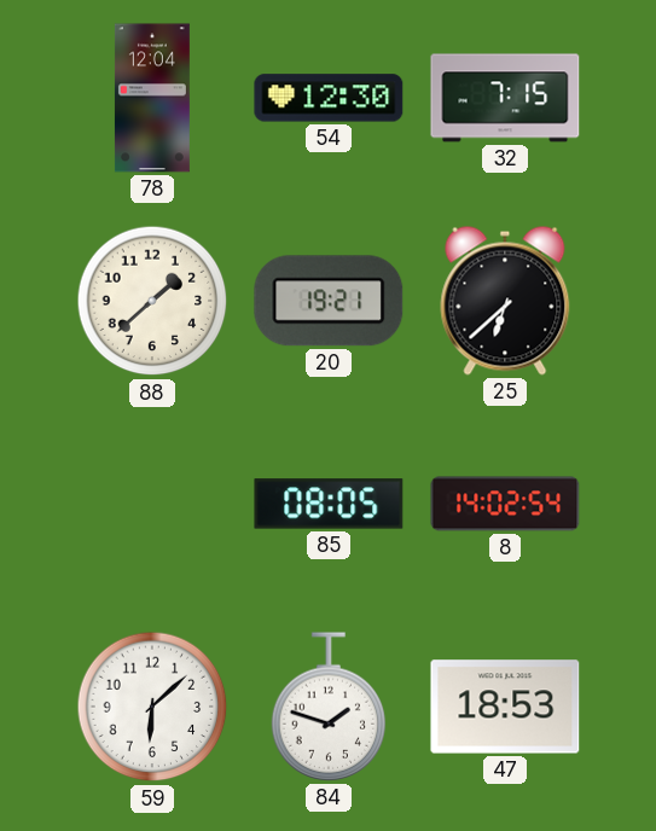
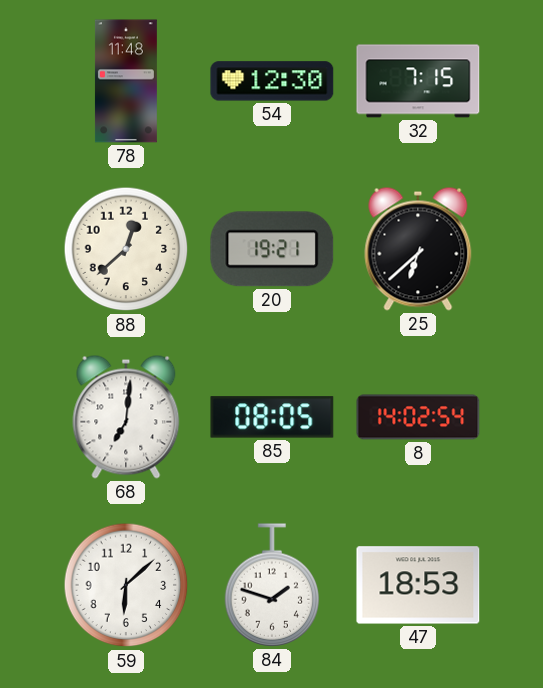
78: 12:04 -> 11:48 (126, 81)
88: 1:38 -> 12:38 (126, 249)
68: none -> 7:01 (126, 417)
